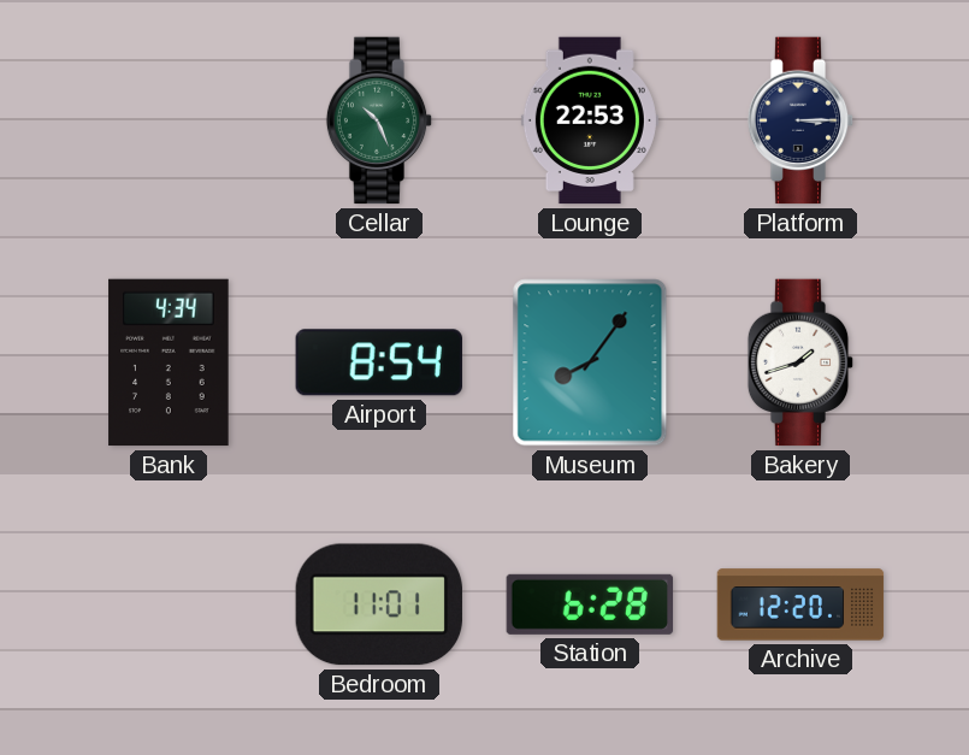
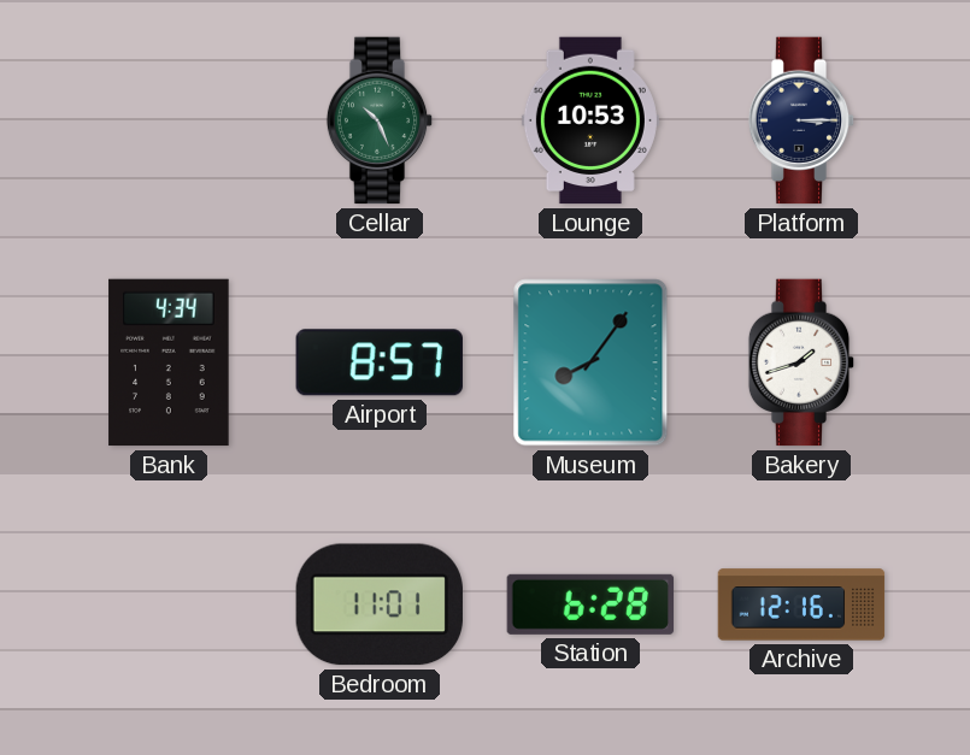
Lounge: 22:53 -> 10:53 (590, 120)
Airport: 8:54 -> 8:57 (380, 362)
Archive: 12:20 -> 12:16 (801, 604)
